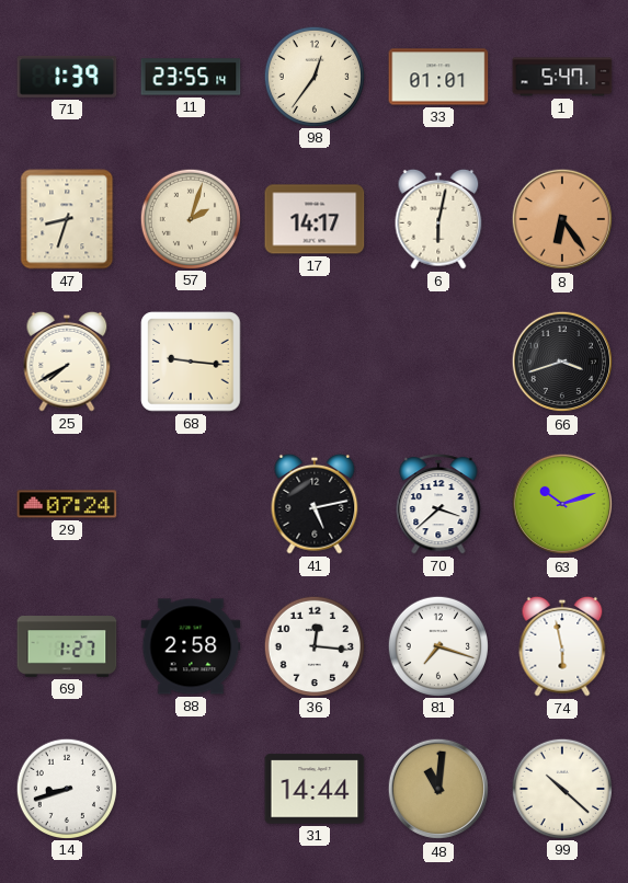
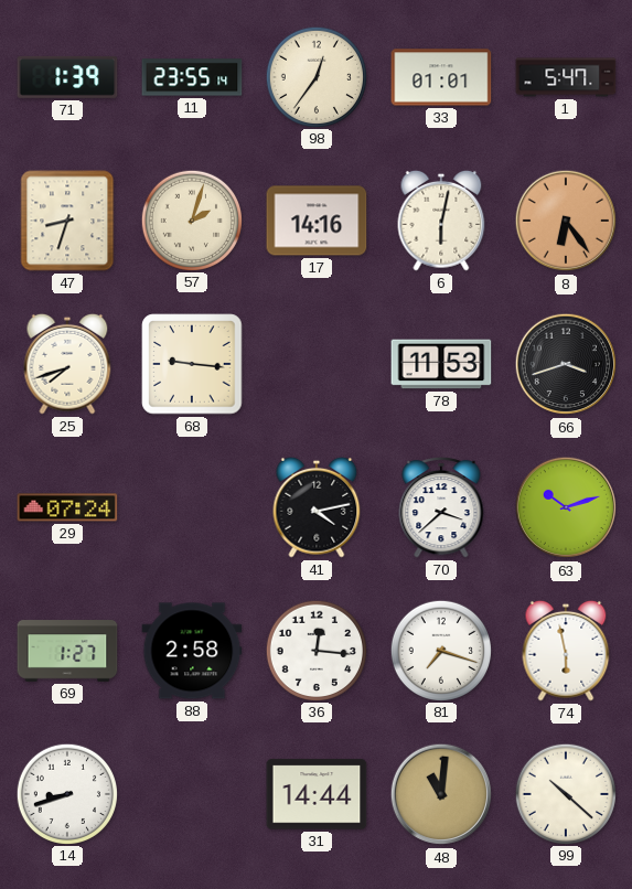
17: 14:17 -> 14:16 (317, 221)
25: 7:40 -> 7:42 (67, 364)
78: none -> 11:53 (441, 364)
41: 5:13 -> 4:13 (317, 507)
